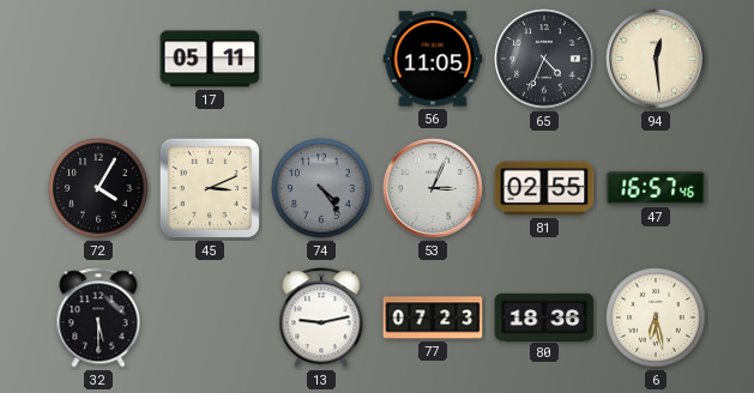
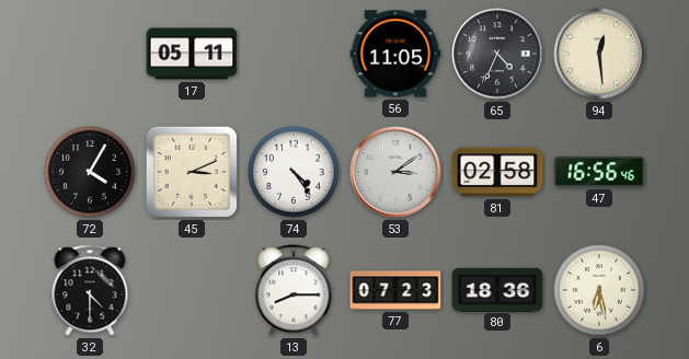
74 dial: grey -> white (294, 172)
53: 3:04 -> 3:09 (395, 172)
81: 02:55 -> 02:58 (497, 172)
47: 16:57 -> 16:56 (599, 173)
32: 5:30 -> 4:30 (90, 290)
13: 9:13 -> 8:15 (294, 290)
